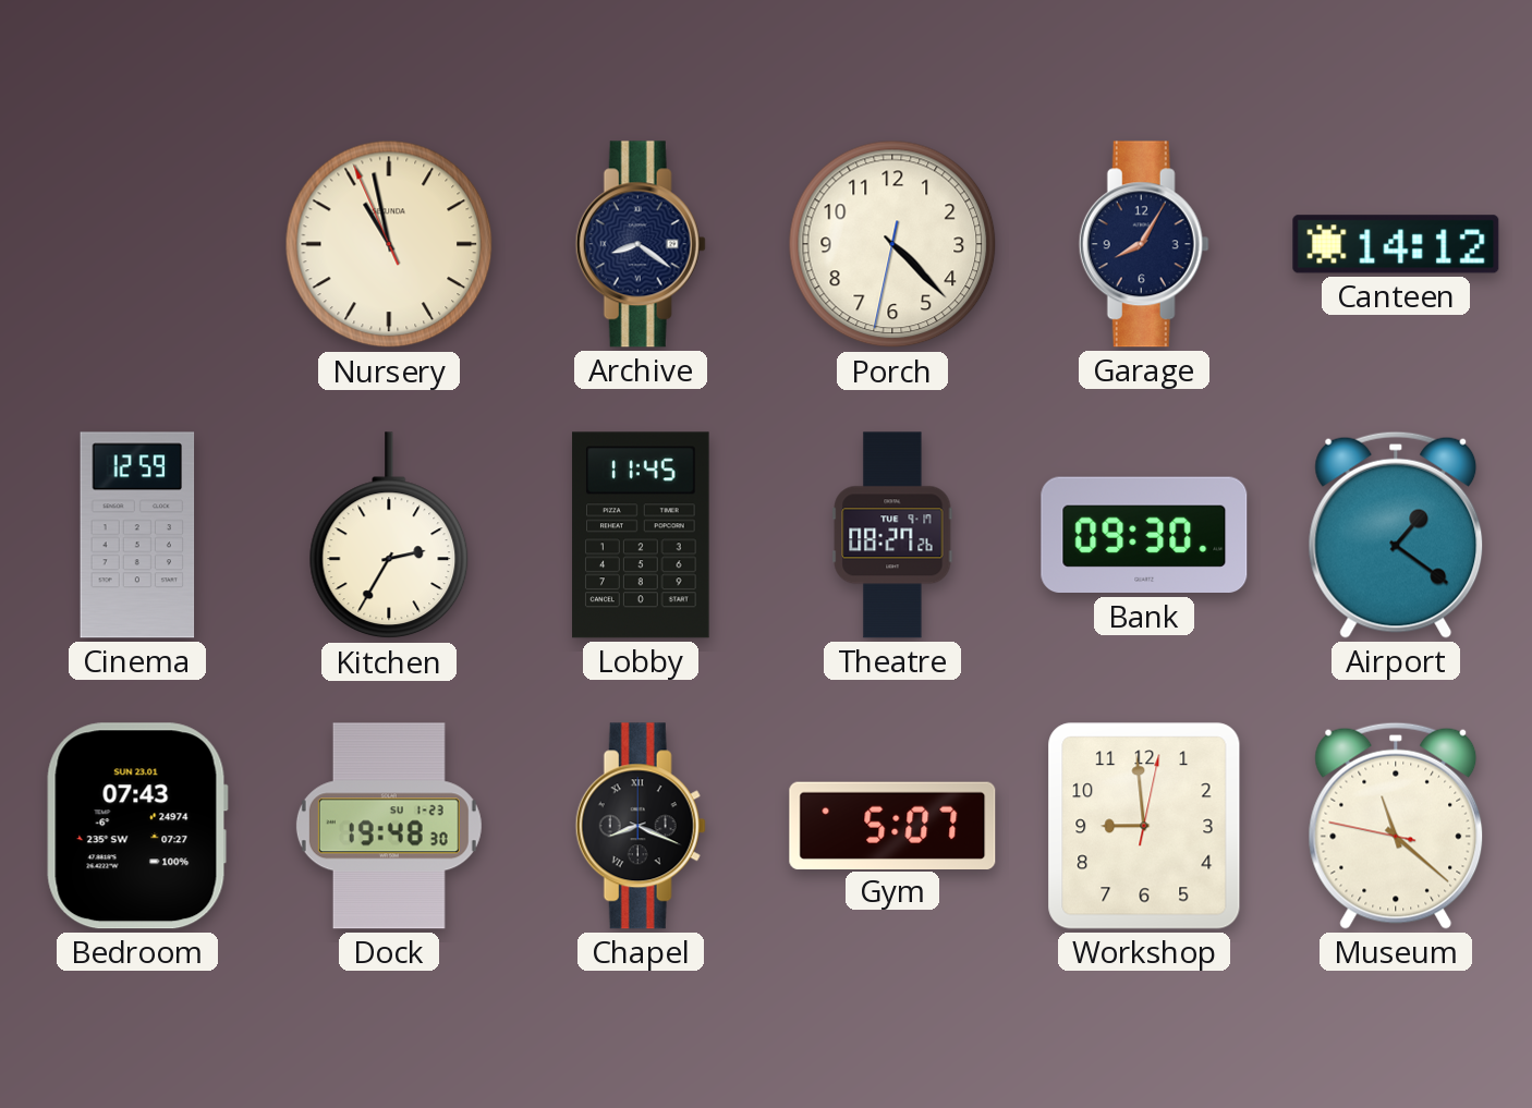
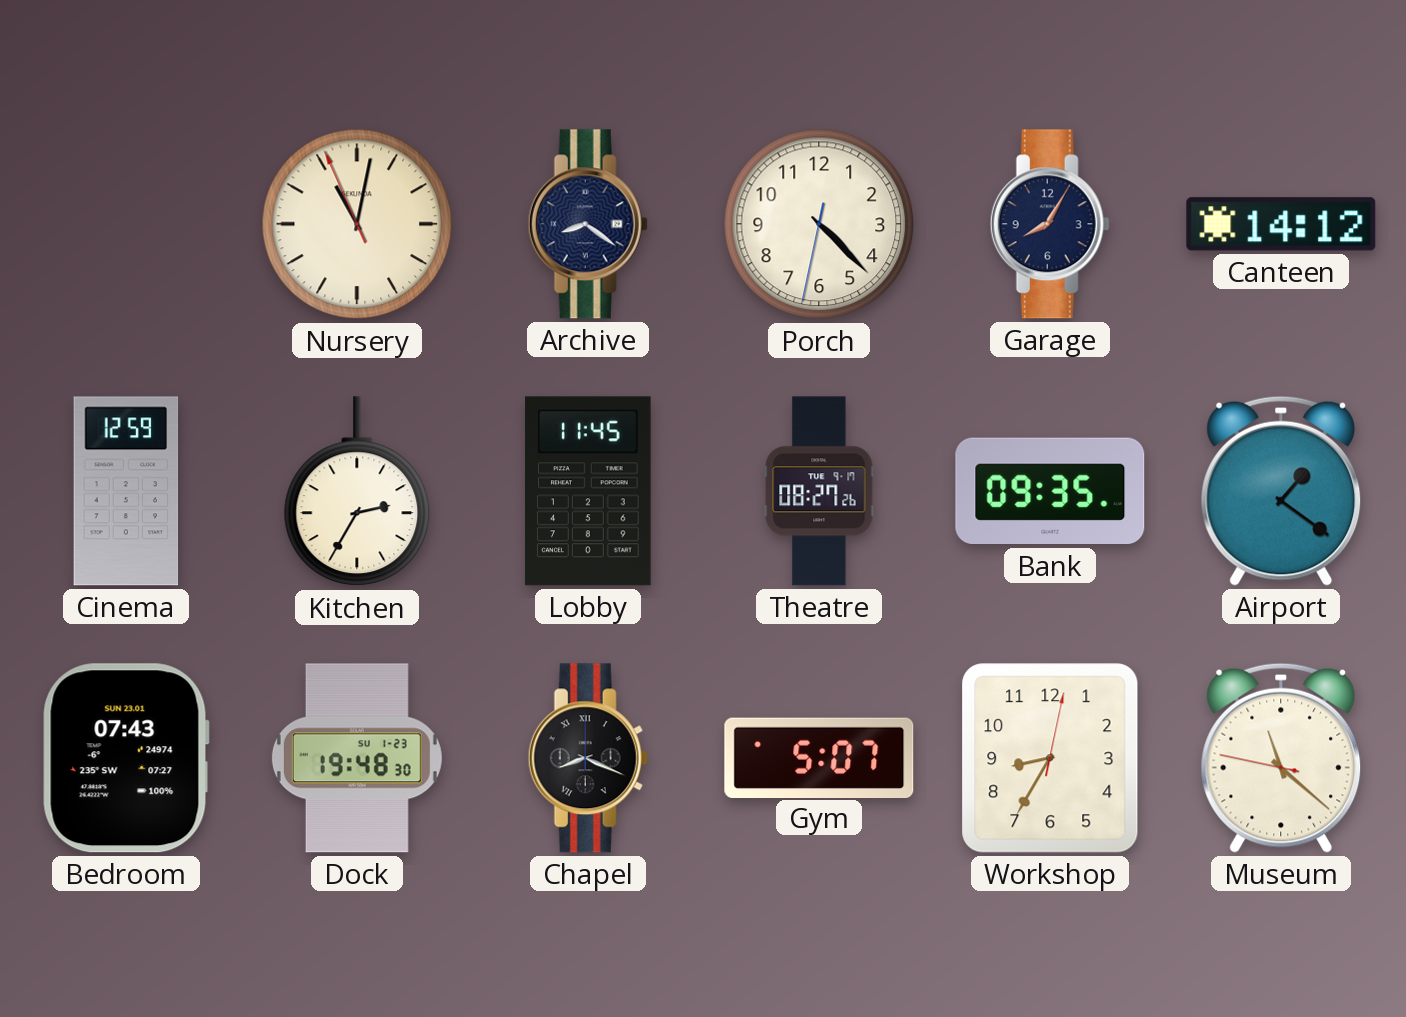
Nursery: 10:57 -> 11:01 (357, 224)
Bank: 09:30 -> 09:35 (1050, 491)
Workshop: 8:59 -> 8:35 (1050, 758)
